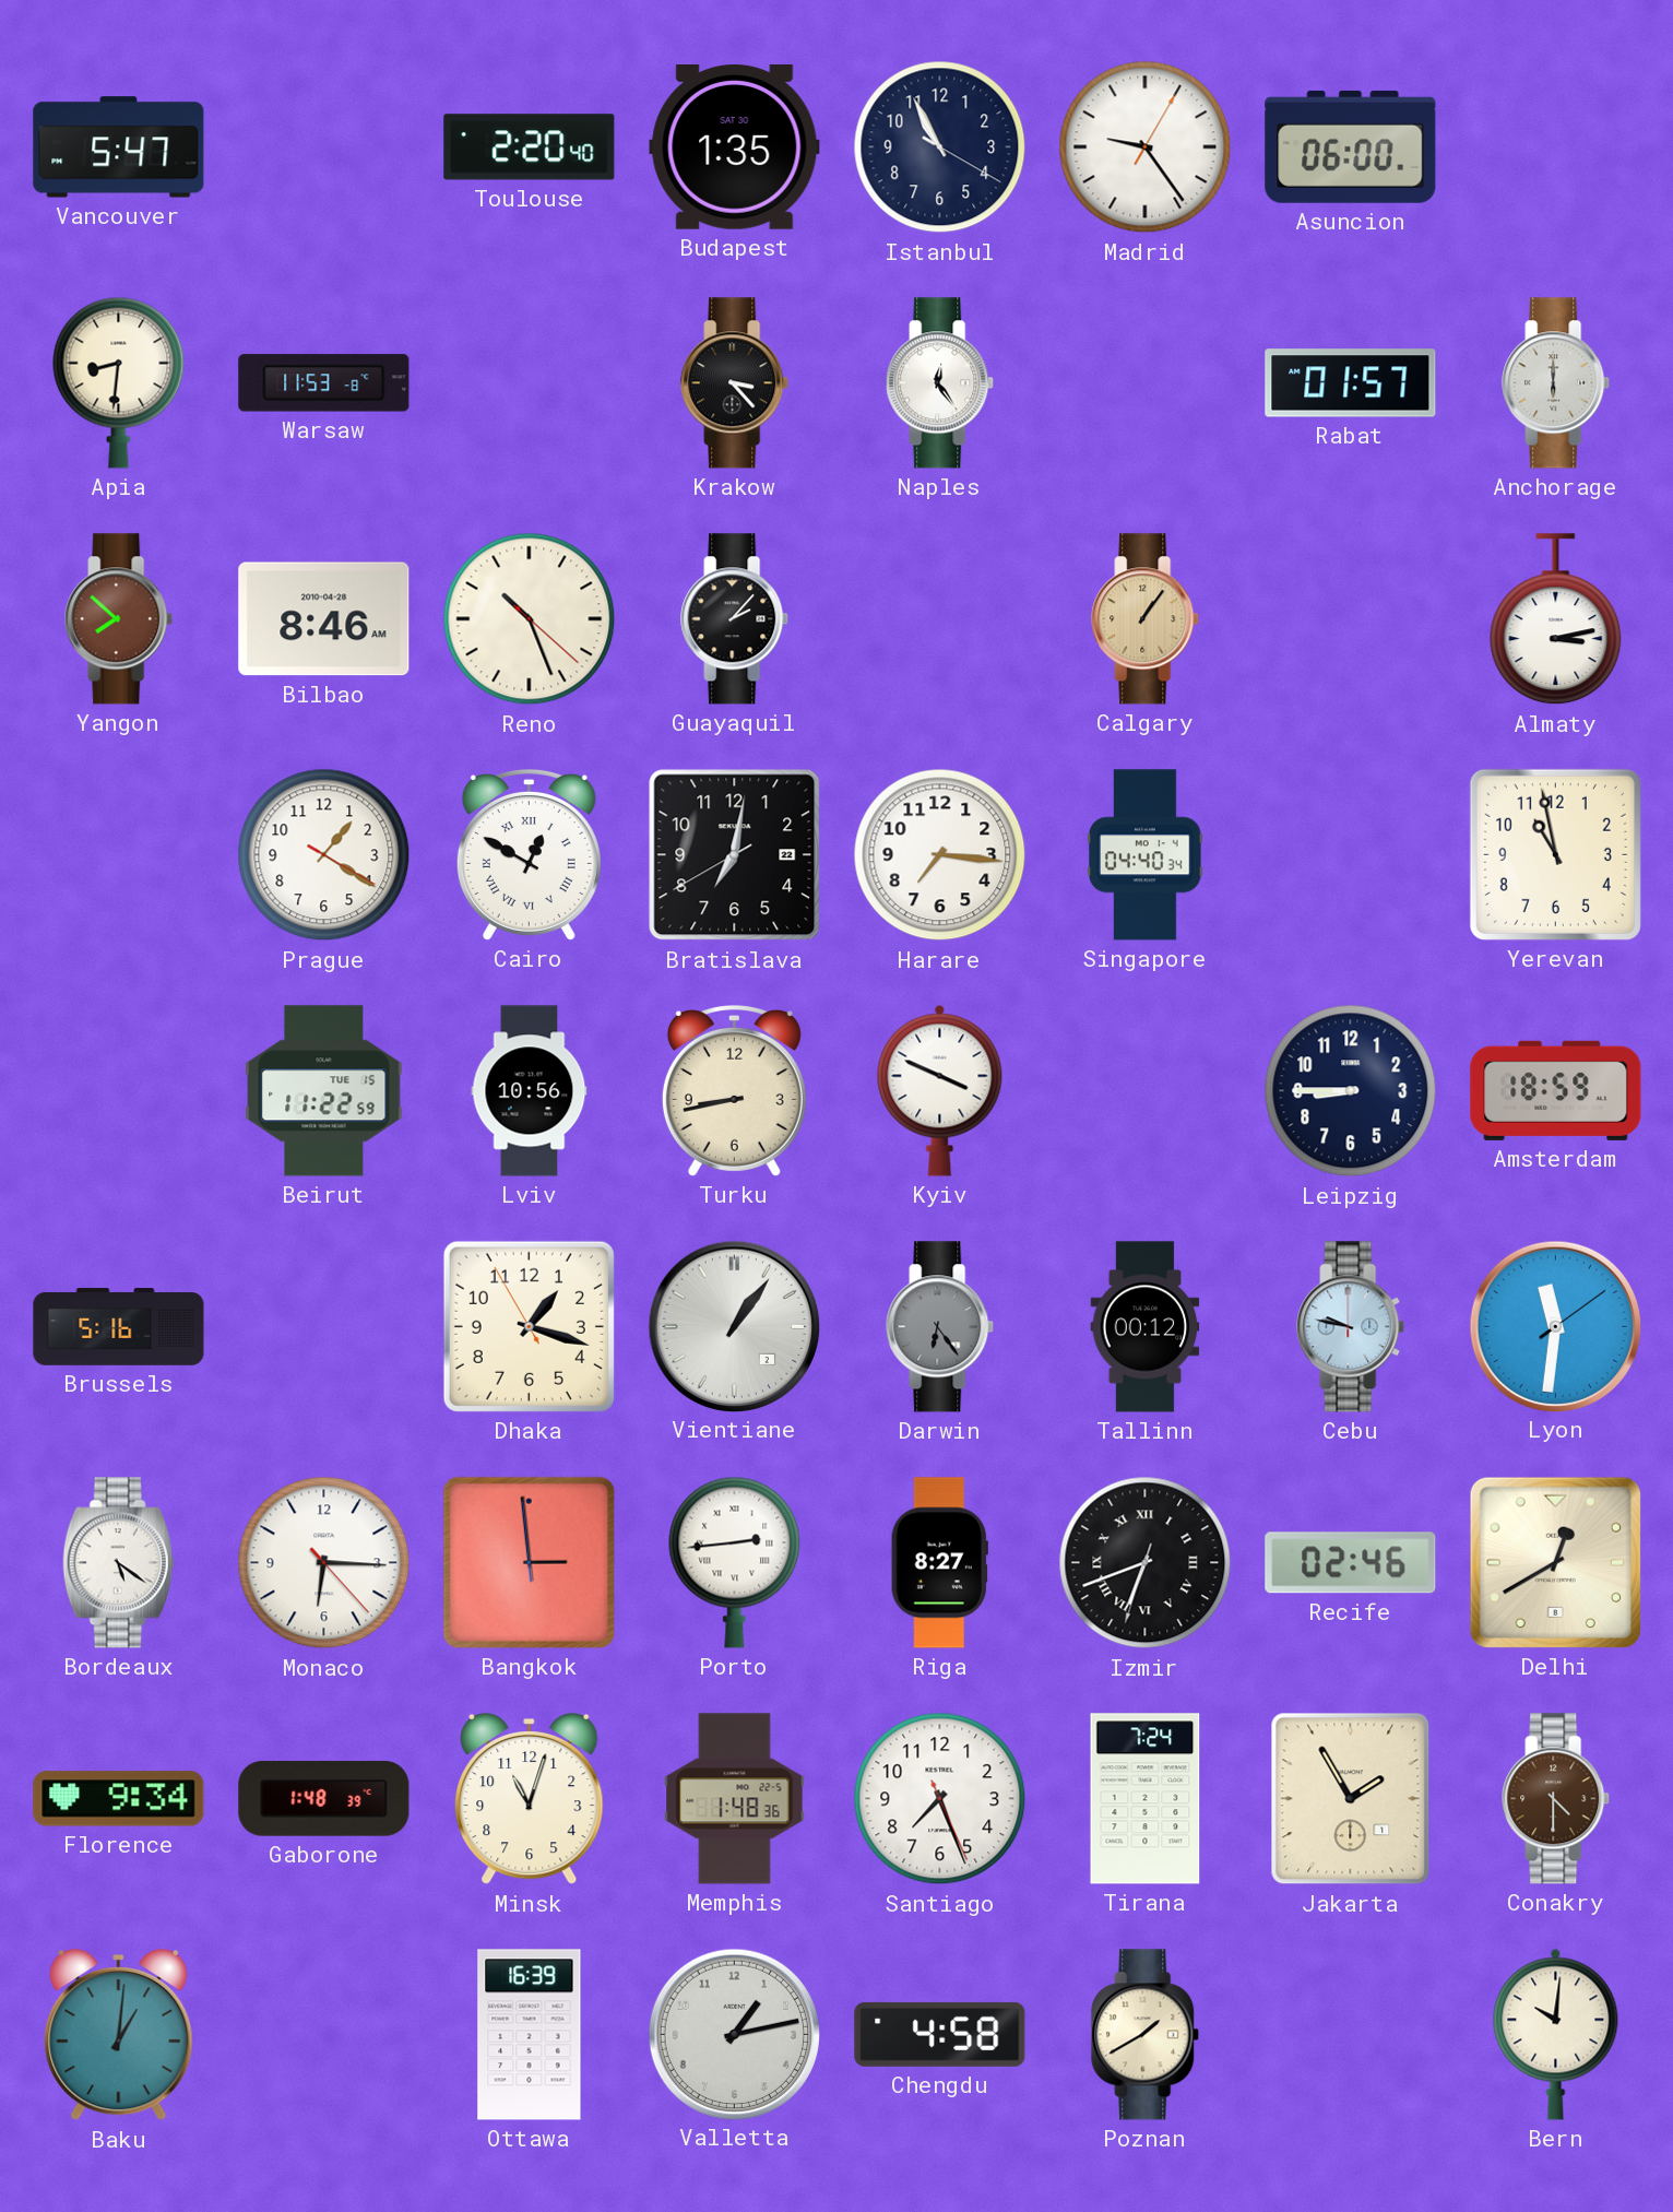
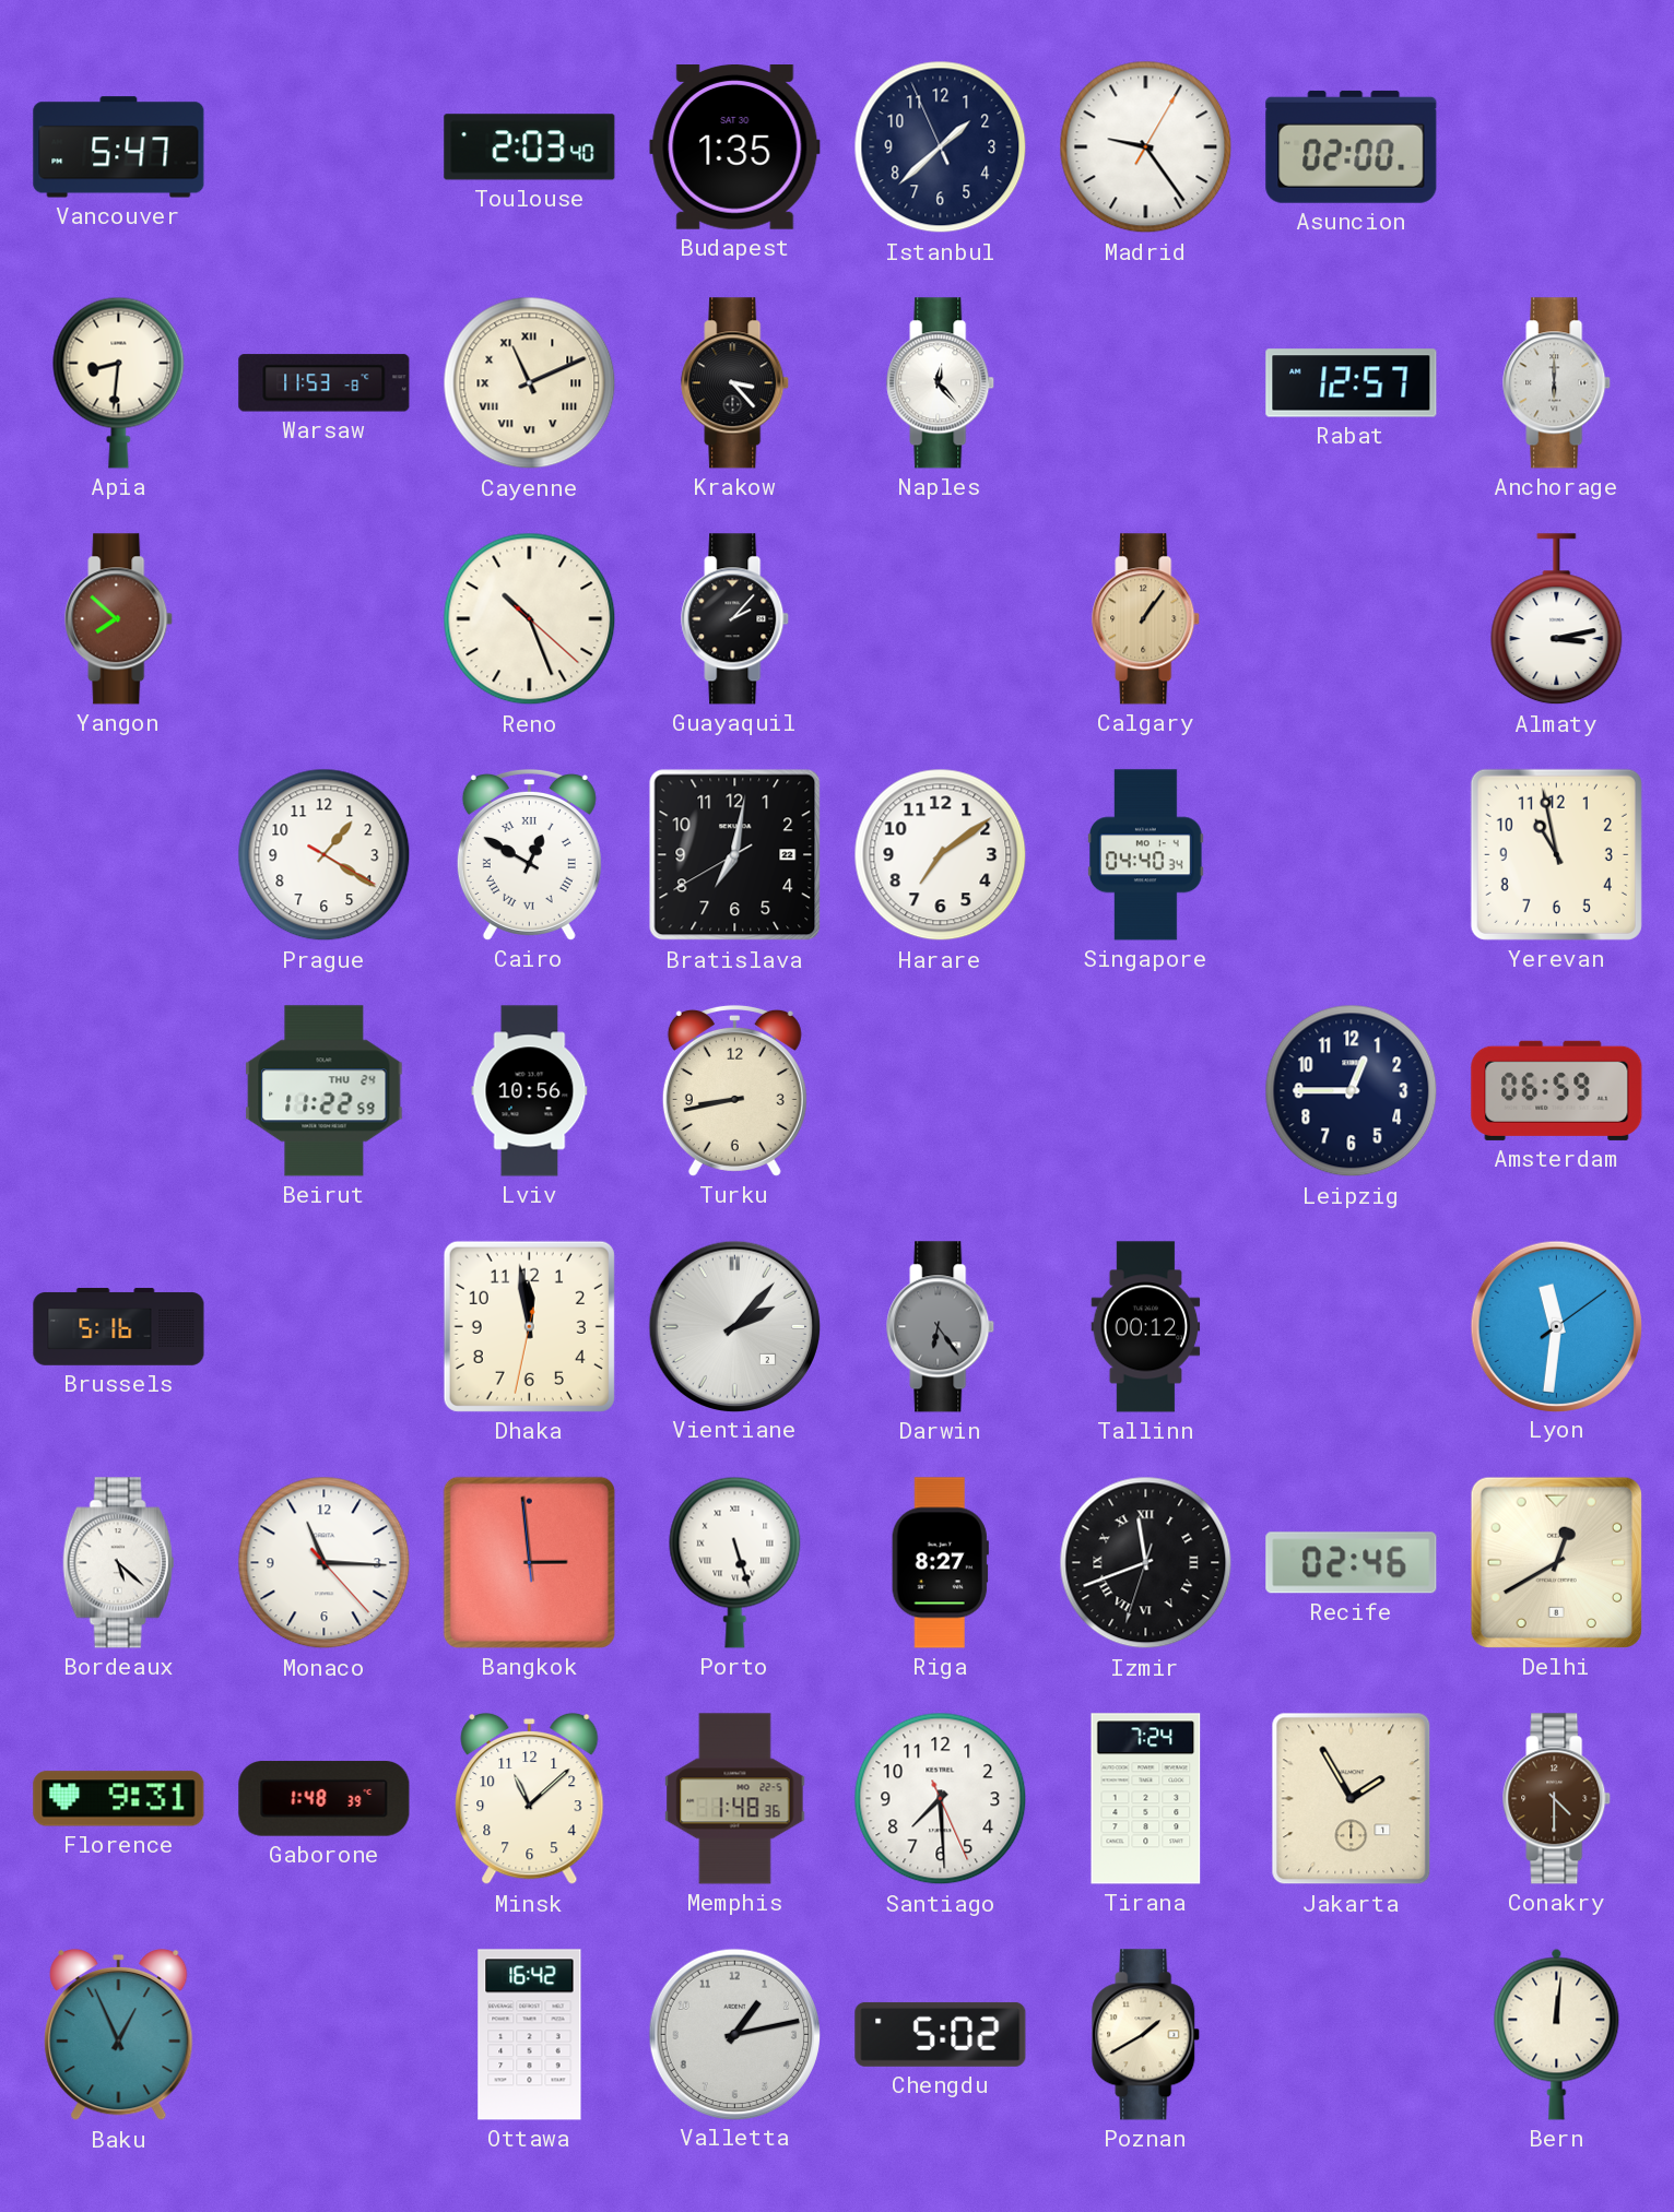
Toulouse: 2:20 -> 2:03 (530, 147)
Istanbul: 10:55 -> 1:37 (941, 147)
Asuncion: 06:00 -> 02:00 (1352, 146)
Cayenne: none -> 11:11 (530, 383)
Naples: 12:24 -> 12:23 (941, 383)
Rabat: 01:57 -> 12:57 (1352, 383)
Bilbao: 8:46 -> none (324, 619)
Harare: 7:16 -> 7:09 (941, 855)
Beirut date: TUE 15 -> THU 24 (325, 1091)
Kyiv: 3:49 -> none (940, 1090)
Leipzig: 8:45 -> 12:45 (1352, 1091)
Amsterdam: 18:59 -> 06:59 (1557, 1090)
Dhaka: 1:17 -> 11:58 (529, 1326)
Vientiane: 1:06 -> 2:07 (734, 1326)
Cebu: 9:47 -> none (1351, 1327)
Bordeaux: 5:21 -> 5:22 (119, 1563)
Monaco: 6:15 -> 11:15 (325, 1563)
Porto: 2:44 -> 5:27 (735, 1562)
Izmir: 6:41 -> 11:41 (1146, 1563)
Florence: 9:34 -> 9:31 (119, 1799)
Minsk: 11:03 -> 11:08 (530, 1799)
Santiago: 7:26 -> 7:29 (941, 1799)
Baku: 1:01 -> 12:56 (119, 2035)
Ottawa: 16:39 -> 16:42 (530, 2035)
Chengdu: 4:58 -> 5:02 (941, 2034)
Bern: 10:01 -> 12:01 (1557, 2034)
